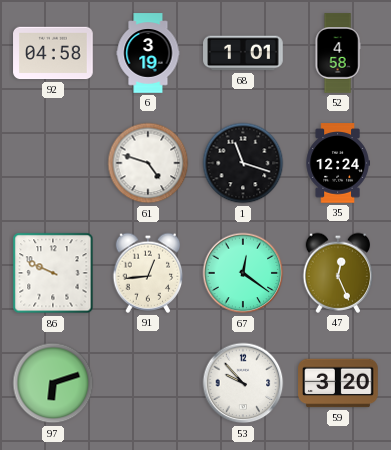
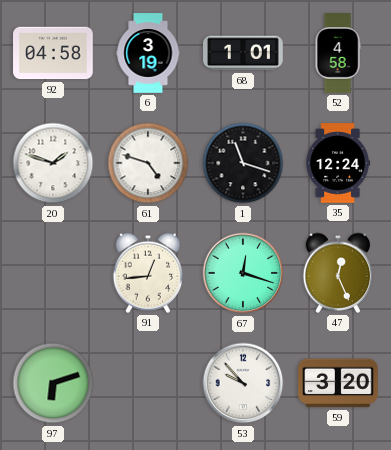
20: none -> 1:48 (53, 163)
86: 9:49 -> none (53, 273)
67: 12:21 -> 12:18 (243, 273)
